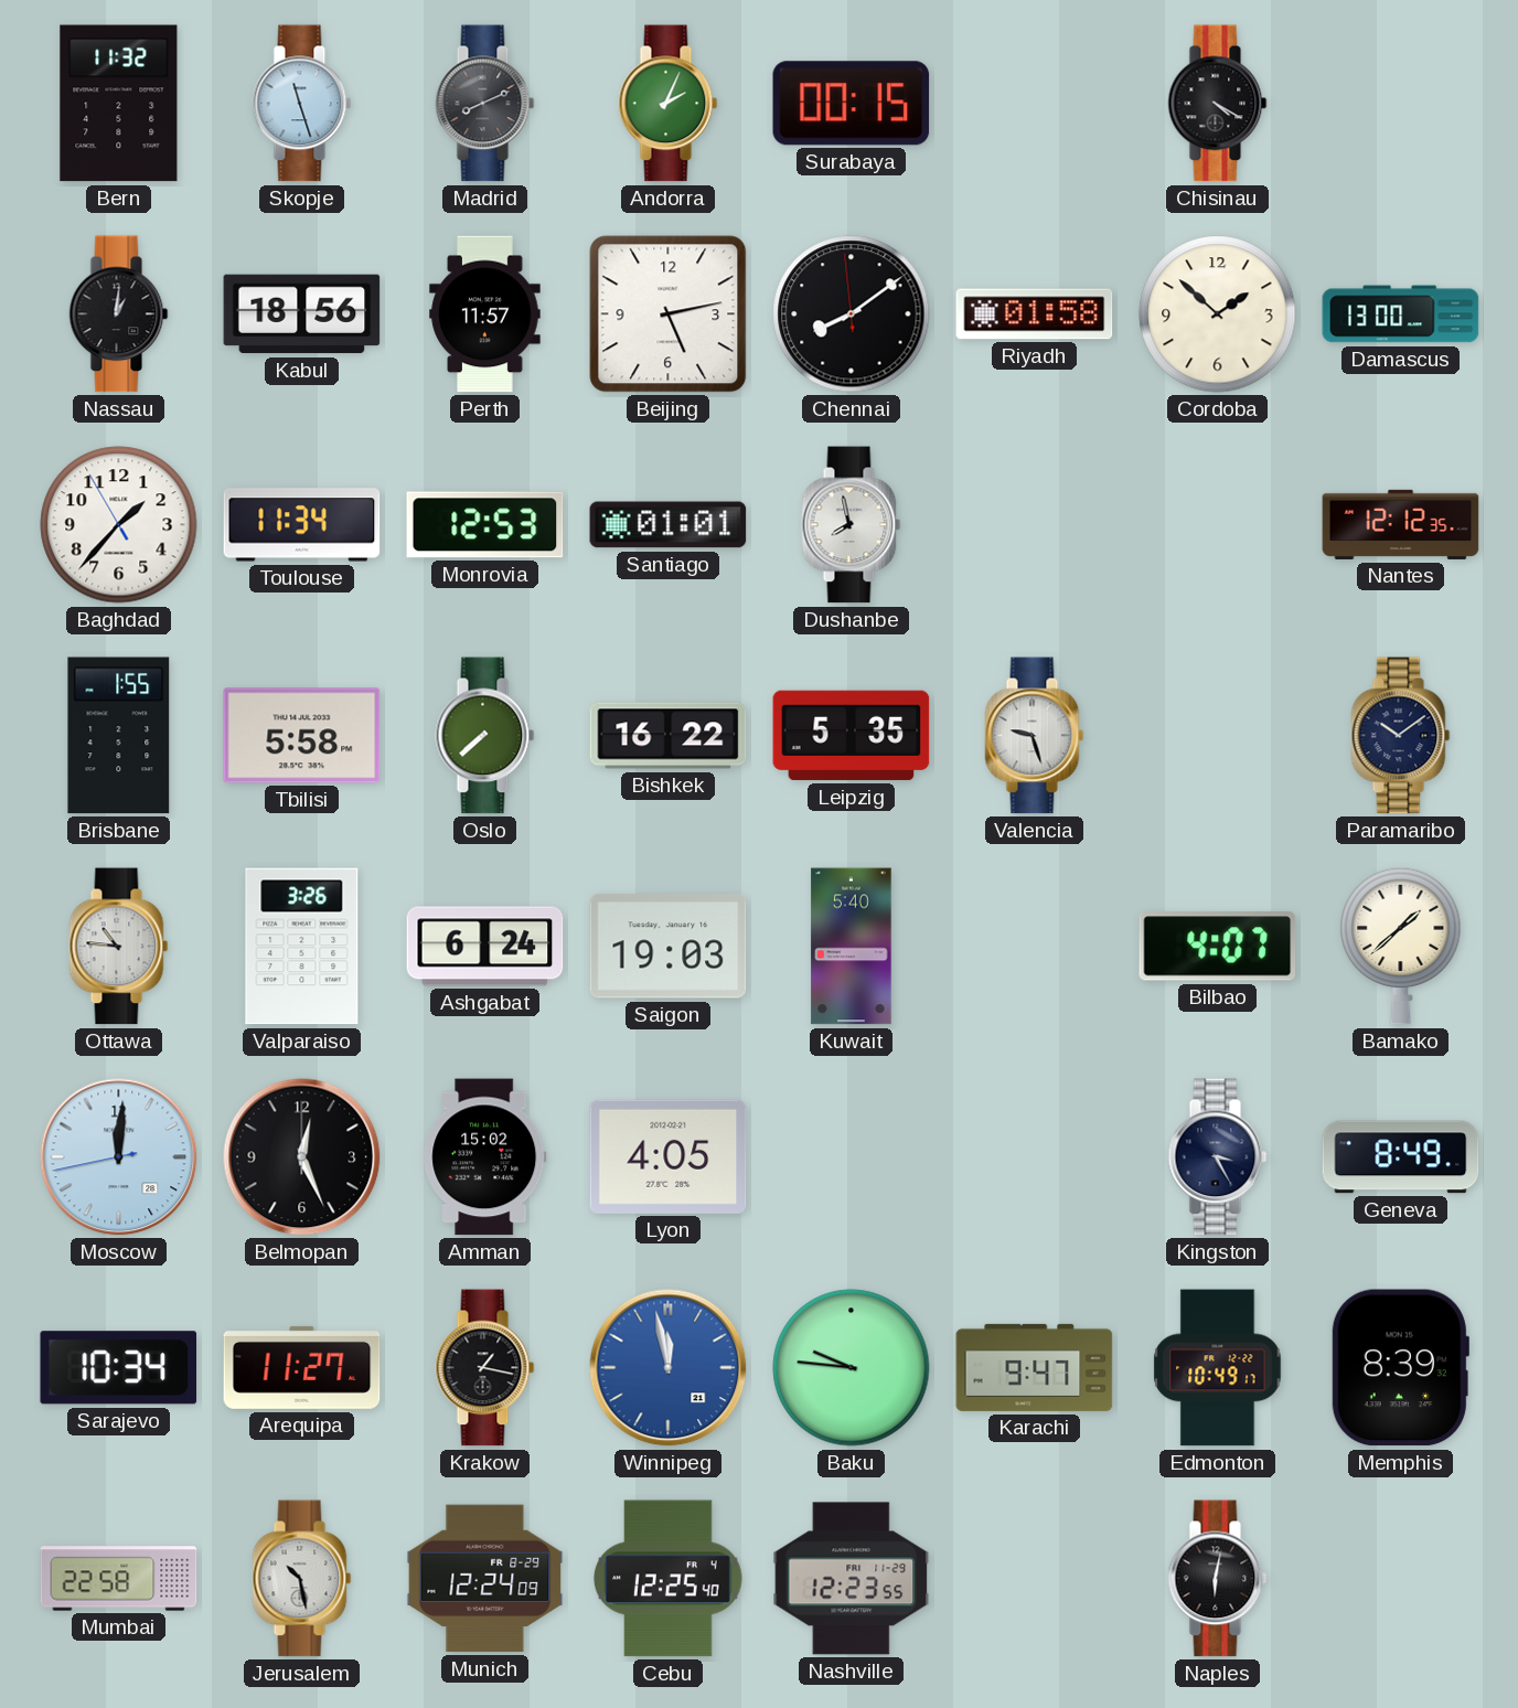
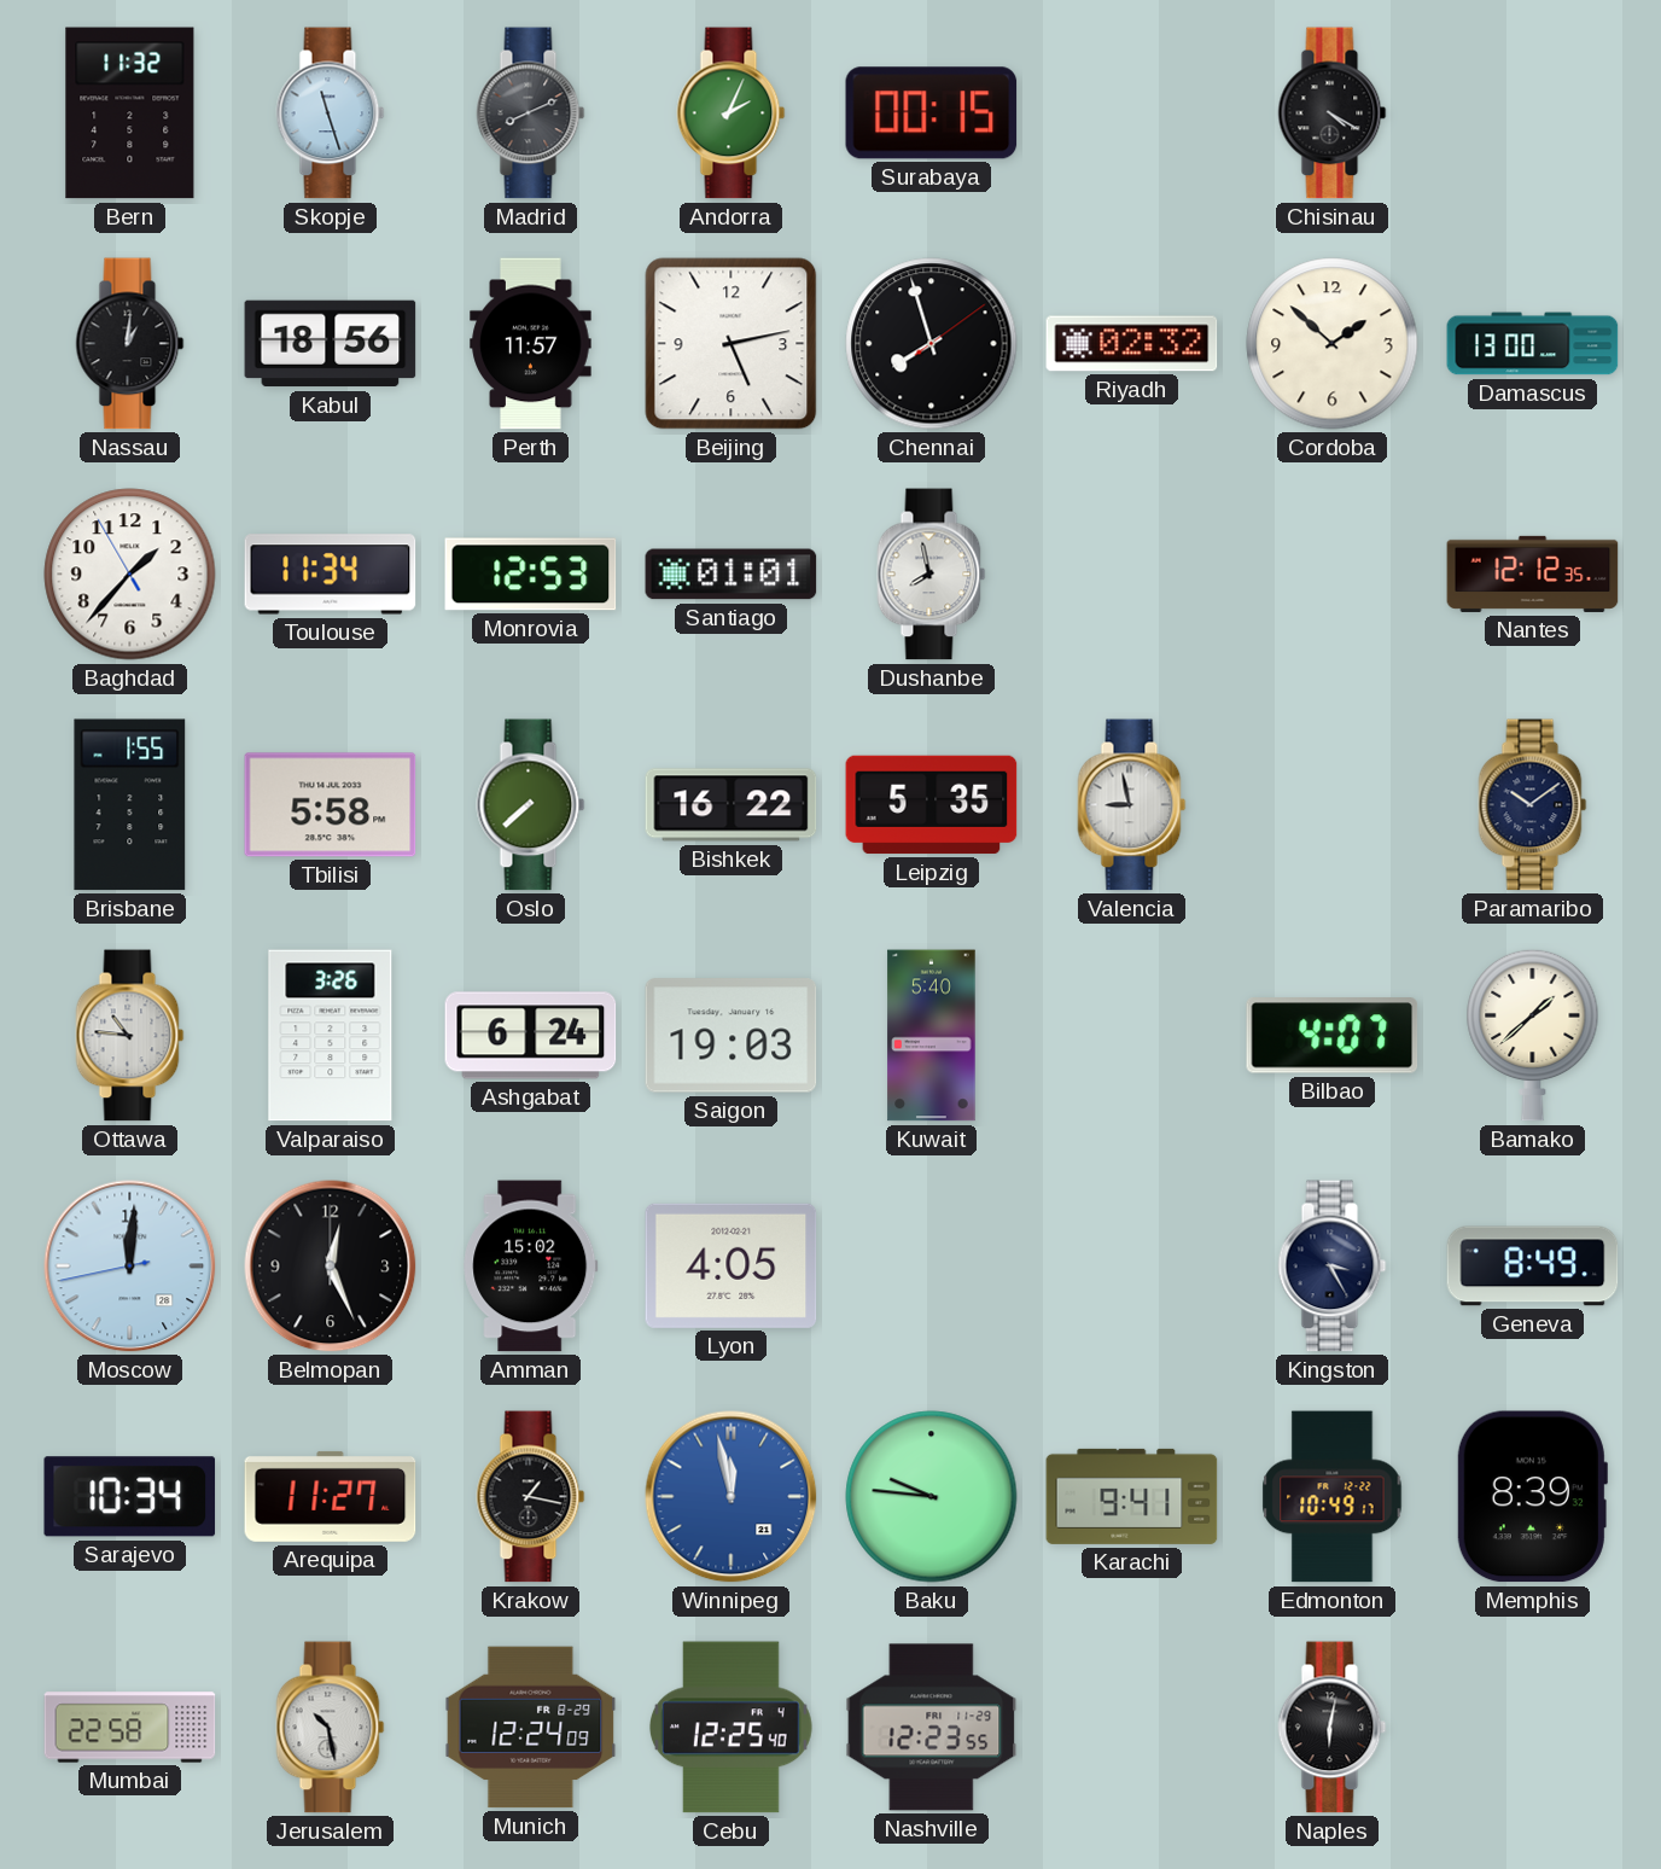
Chennai: 8:08 -> 7:57 (932, 344)
Riyadh: 01:58 -> 02:32 (1132, 344)
Valencia: 9:27 -> 8:58 (1132, 805)
Karachi: 9:47 -> 9:41 (1132, 1496)
